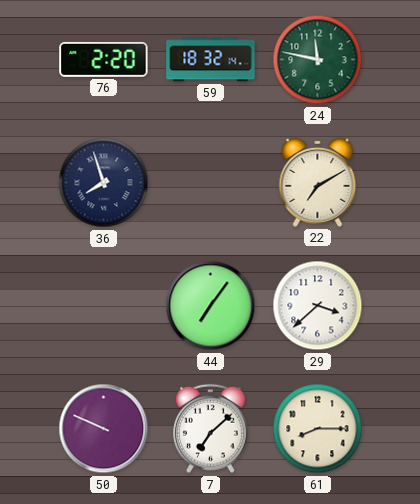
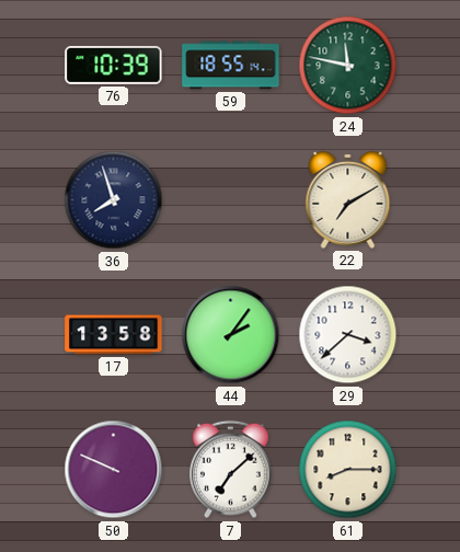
76: 2:20 -> 10:39 (114, 65)
59: 18:32 -> 18:55 (231, 66)
17: none -> 13:58 (114, 335)
44: 7:06 -> 2:06 (231, 335)
